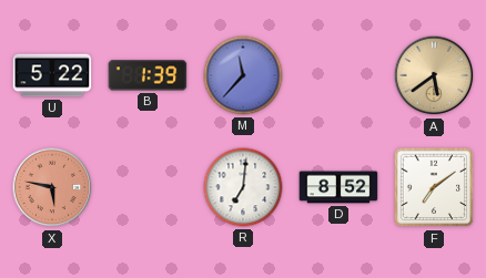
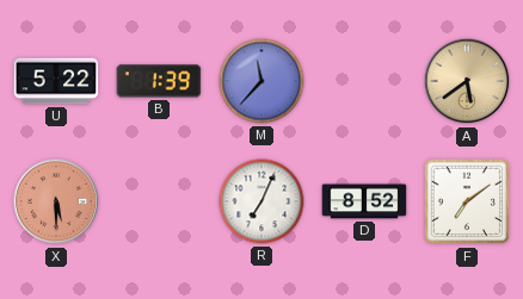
X: 5:47 -> 5:30 (56, 201)
R: 7:01 -> 7:04 (261, 201)
